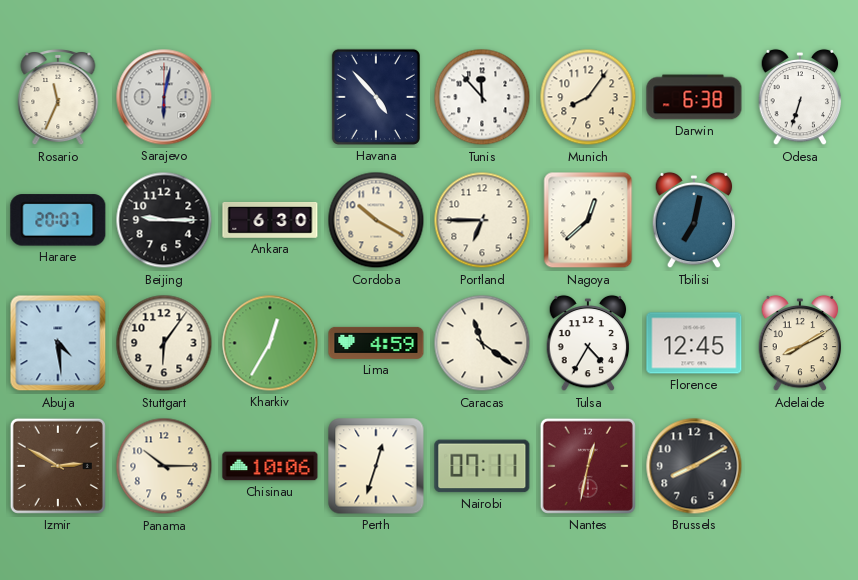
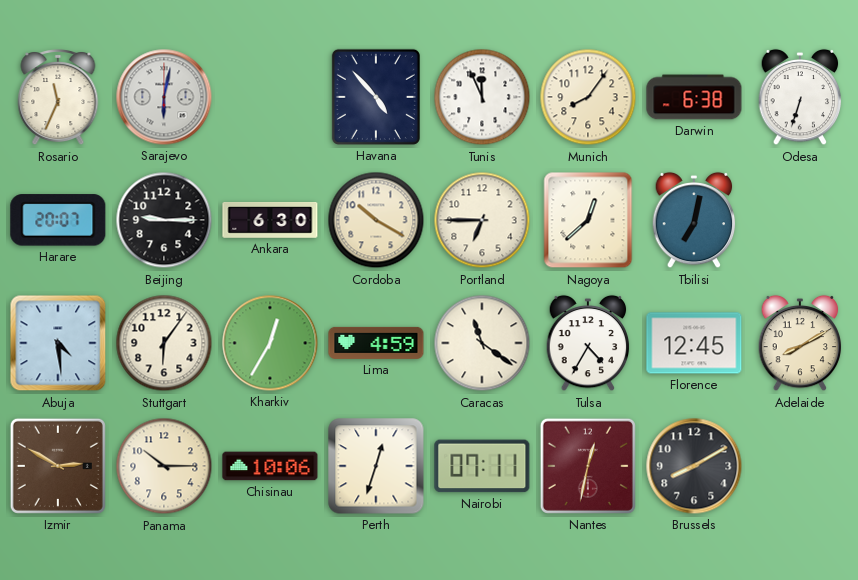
Tunis: 11:53 -> 11:56 (482, 97)
